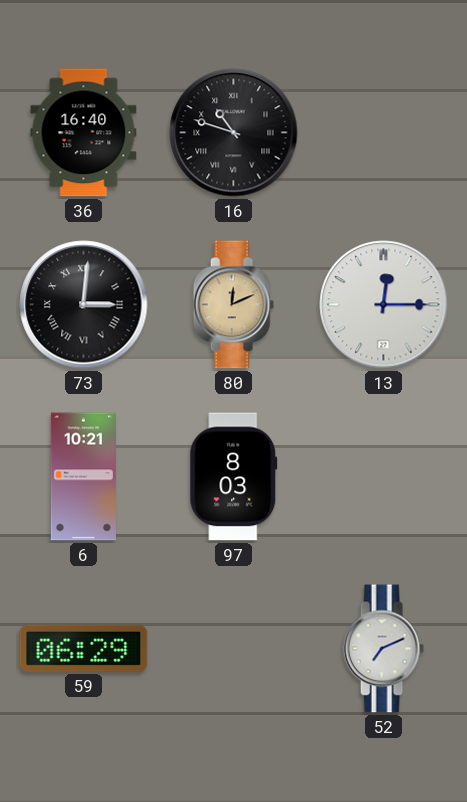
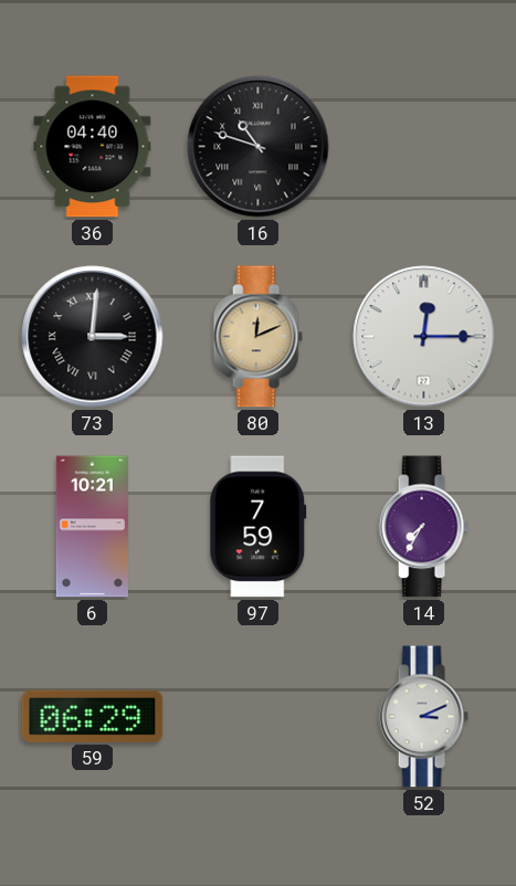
36: 16:40 -> 04:40 (93, 147)
97: 8:03 -> 7:59 (259, 527)
14: none -> 7:35 (423, 527)
52: 7:11 -> 3:11 (423, 717)
